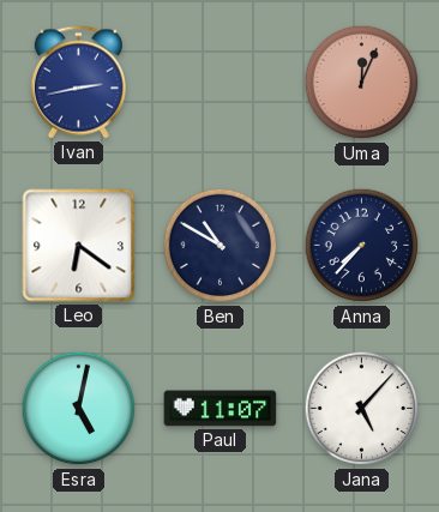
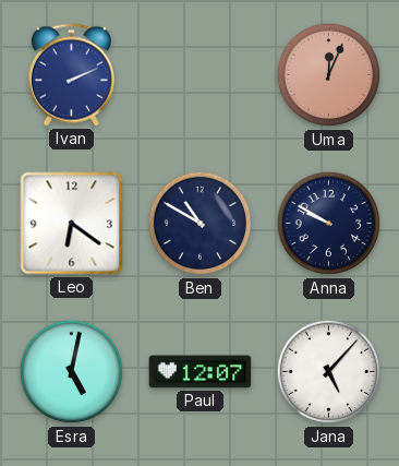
Ivan: 2:43 -> 2:11 (71, 75)
Anna: 7:37 -> 9:50 (329, 224)
Paul: 11:07 -> 12:07 (201, 372)
